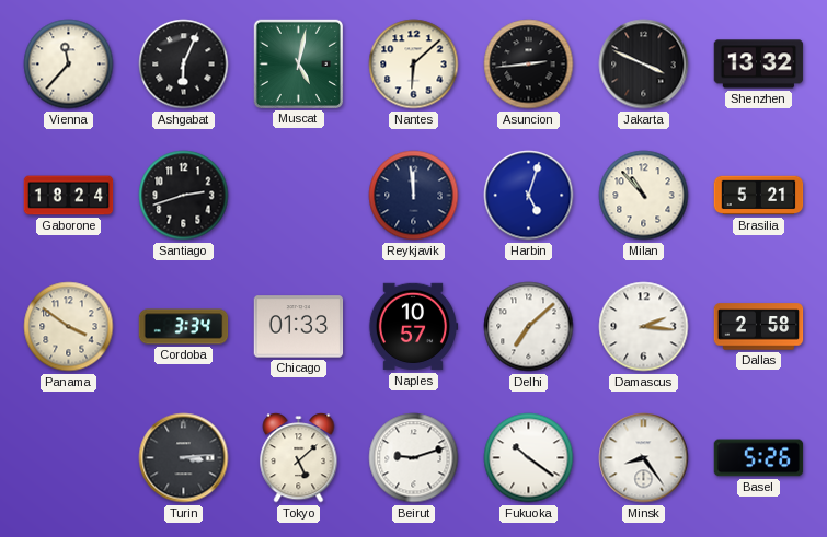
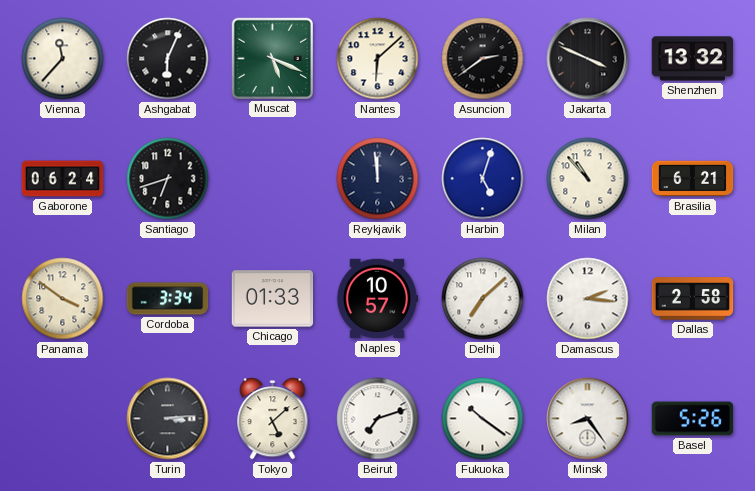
Muscat: 5:02 -> 5:19 (272, 58)
Asuncion: 2:44 -> 2:39 (483, 59)
Gaborone: 18:24 -> 06:24 (63, 179)
Santiago: 2:42 -> 6:42 (168, 179)
Brasilia: 5:21 -> 6:21 (693, 179)
Beirut: 9:12 -> 7:12 (378, 419)
